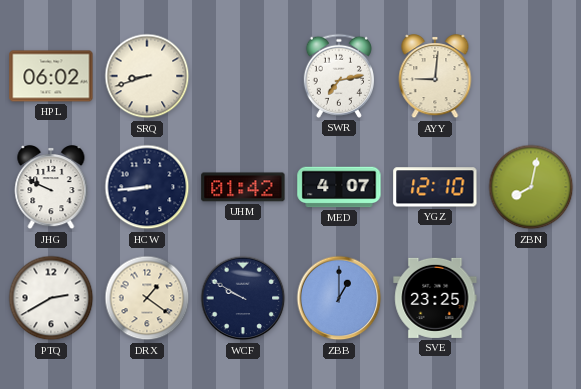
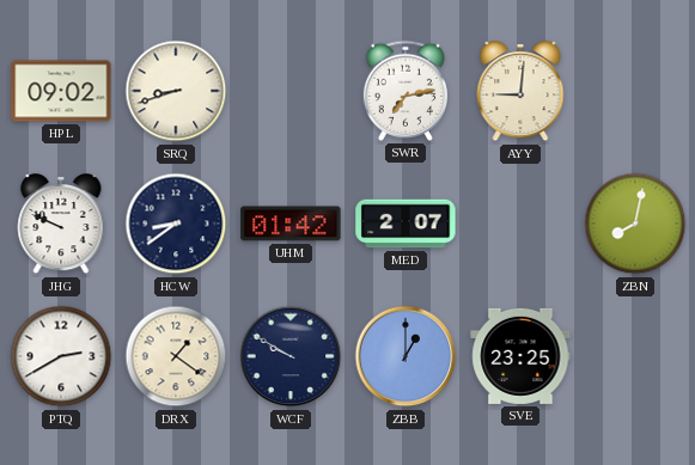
HPL: 06:02 -> 09:02 (61, 91)
HCW: 8:44 -> 8:39 (176, 224)
MED: 4:07 -> 2:07 (406, 224)
YGZ: 12:10 -> none (435, 187)
